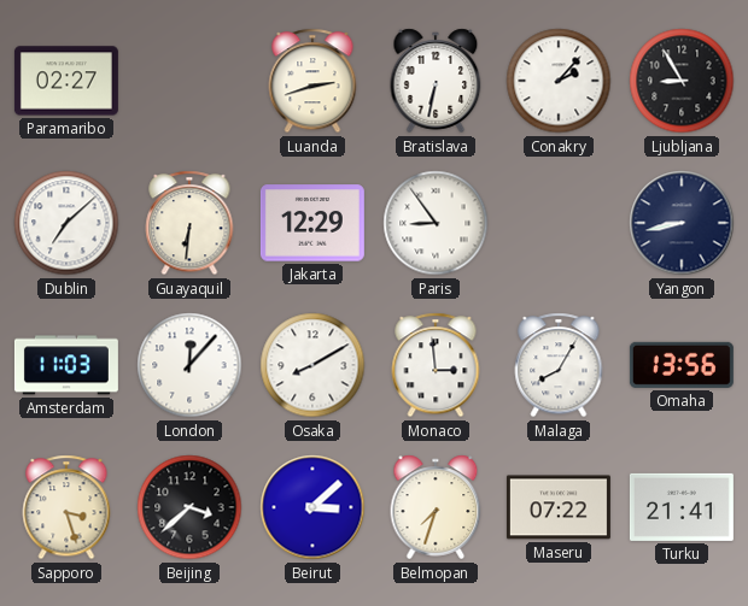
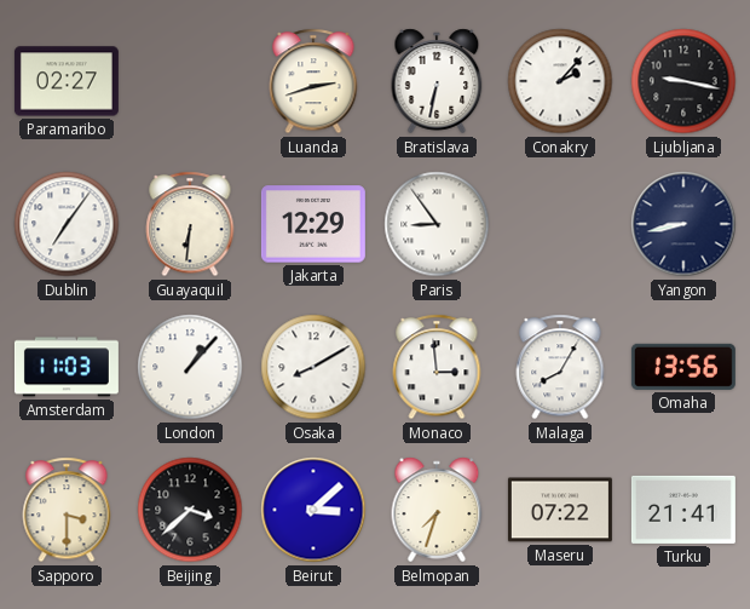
Ljubljana: 8:55 -> 9:17 (683, 81)
Dublin: 7:08 -> 7:06 (67, 224)
London: 12:07 -> 1:07 (190, 367)
Sapporo: 3:27 -> 3:30 (67, 510)
